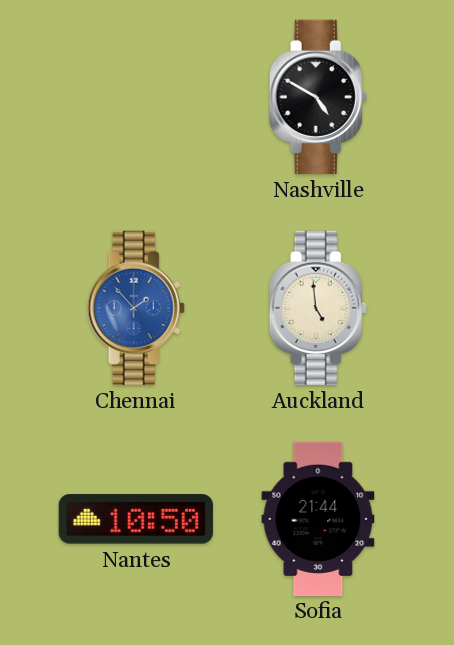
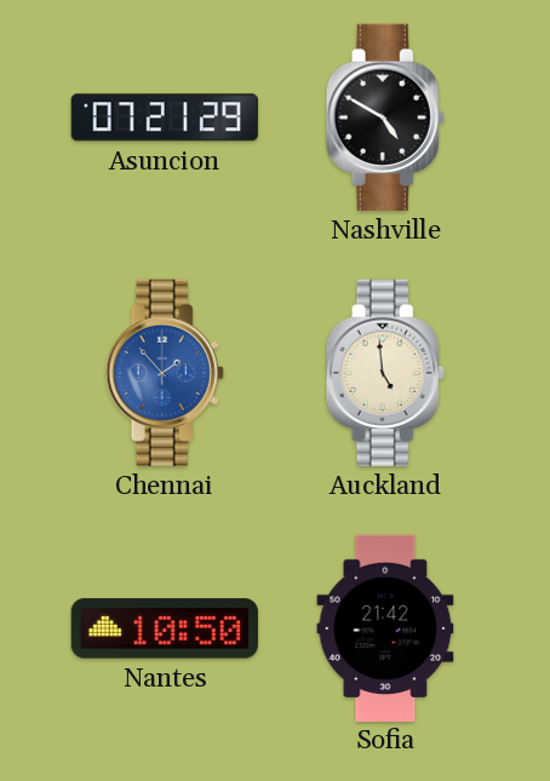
Asuncion: none -> 07:21 (165, 117)
Sofia: 21:44 -> 21:42 (385, 627)
